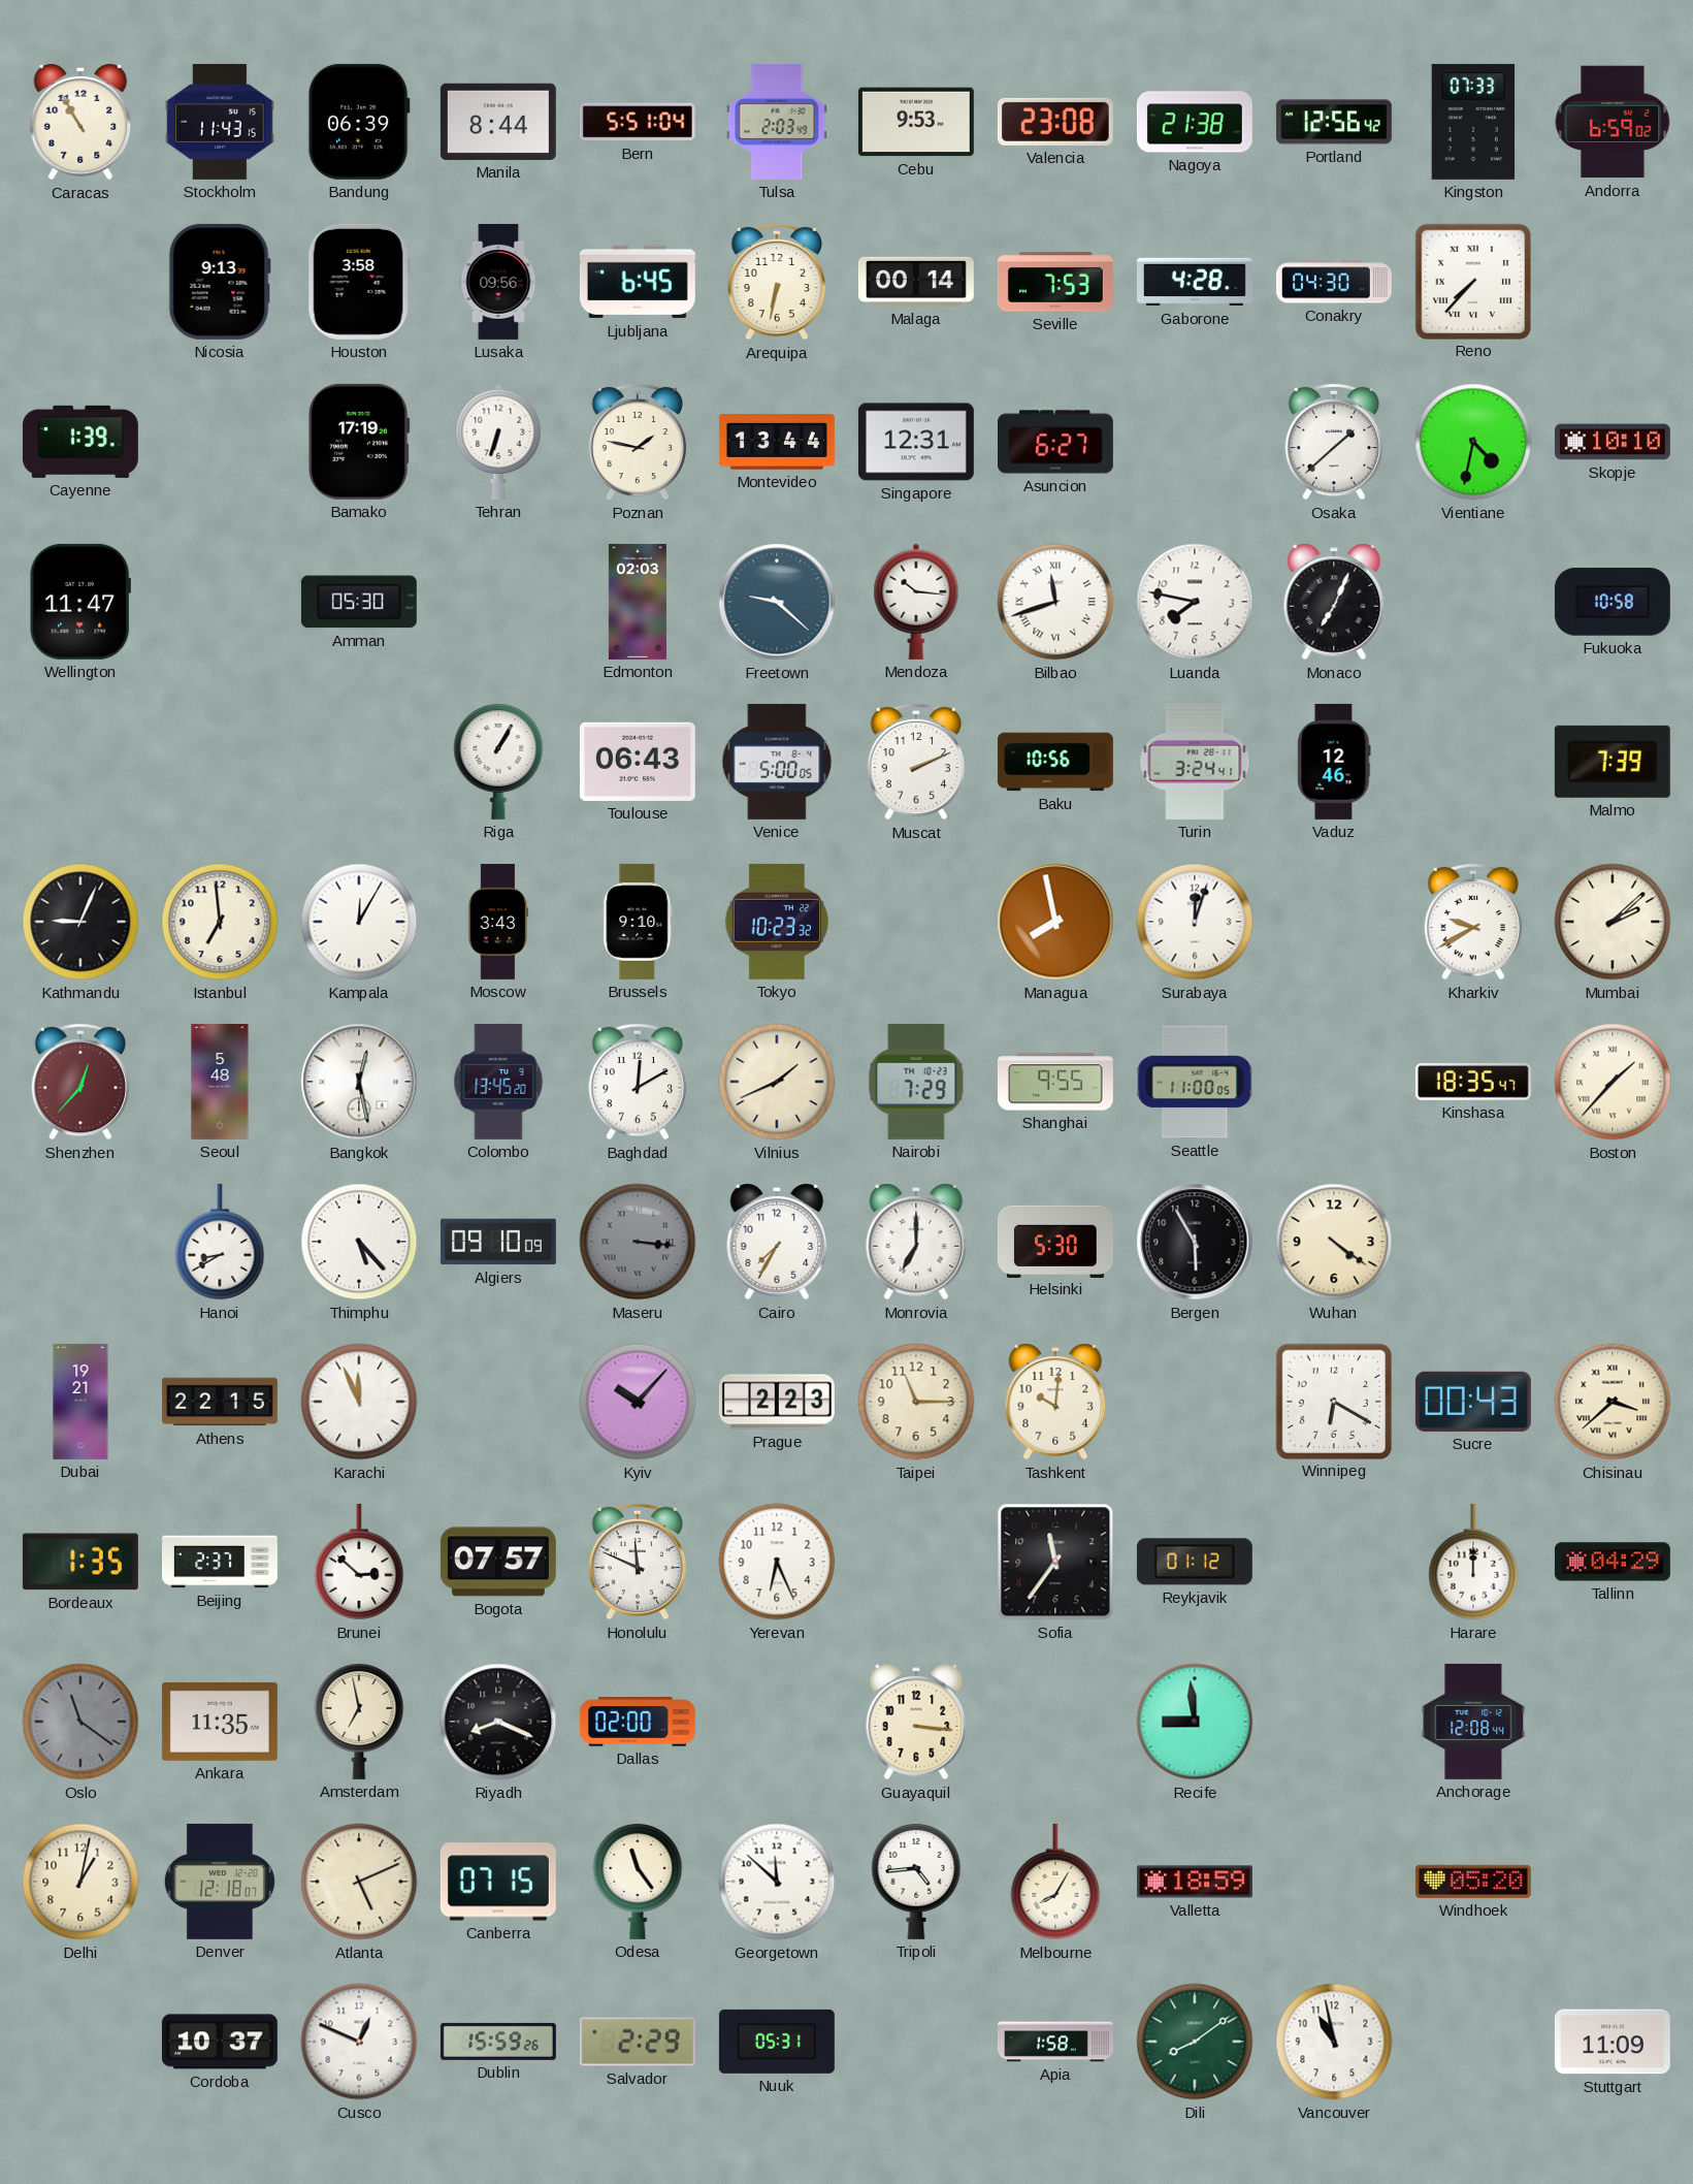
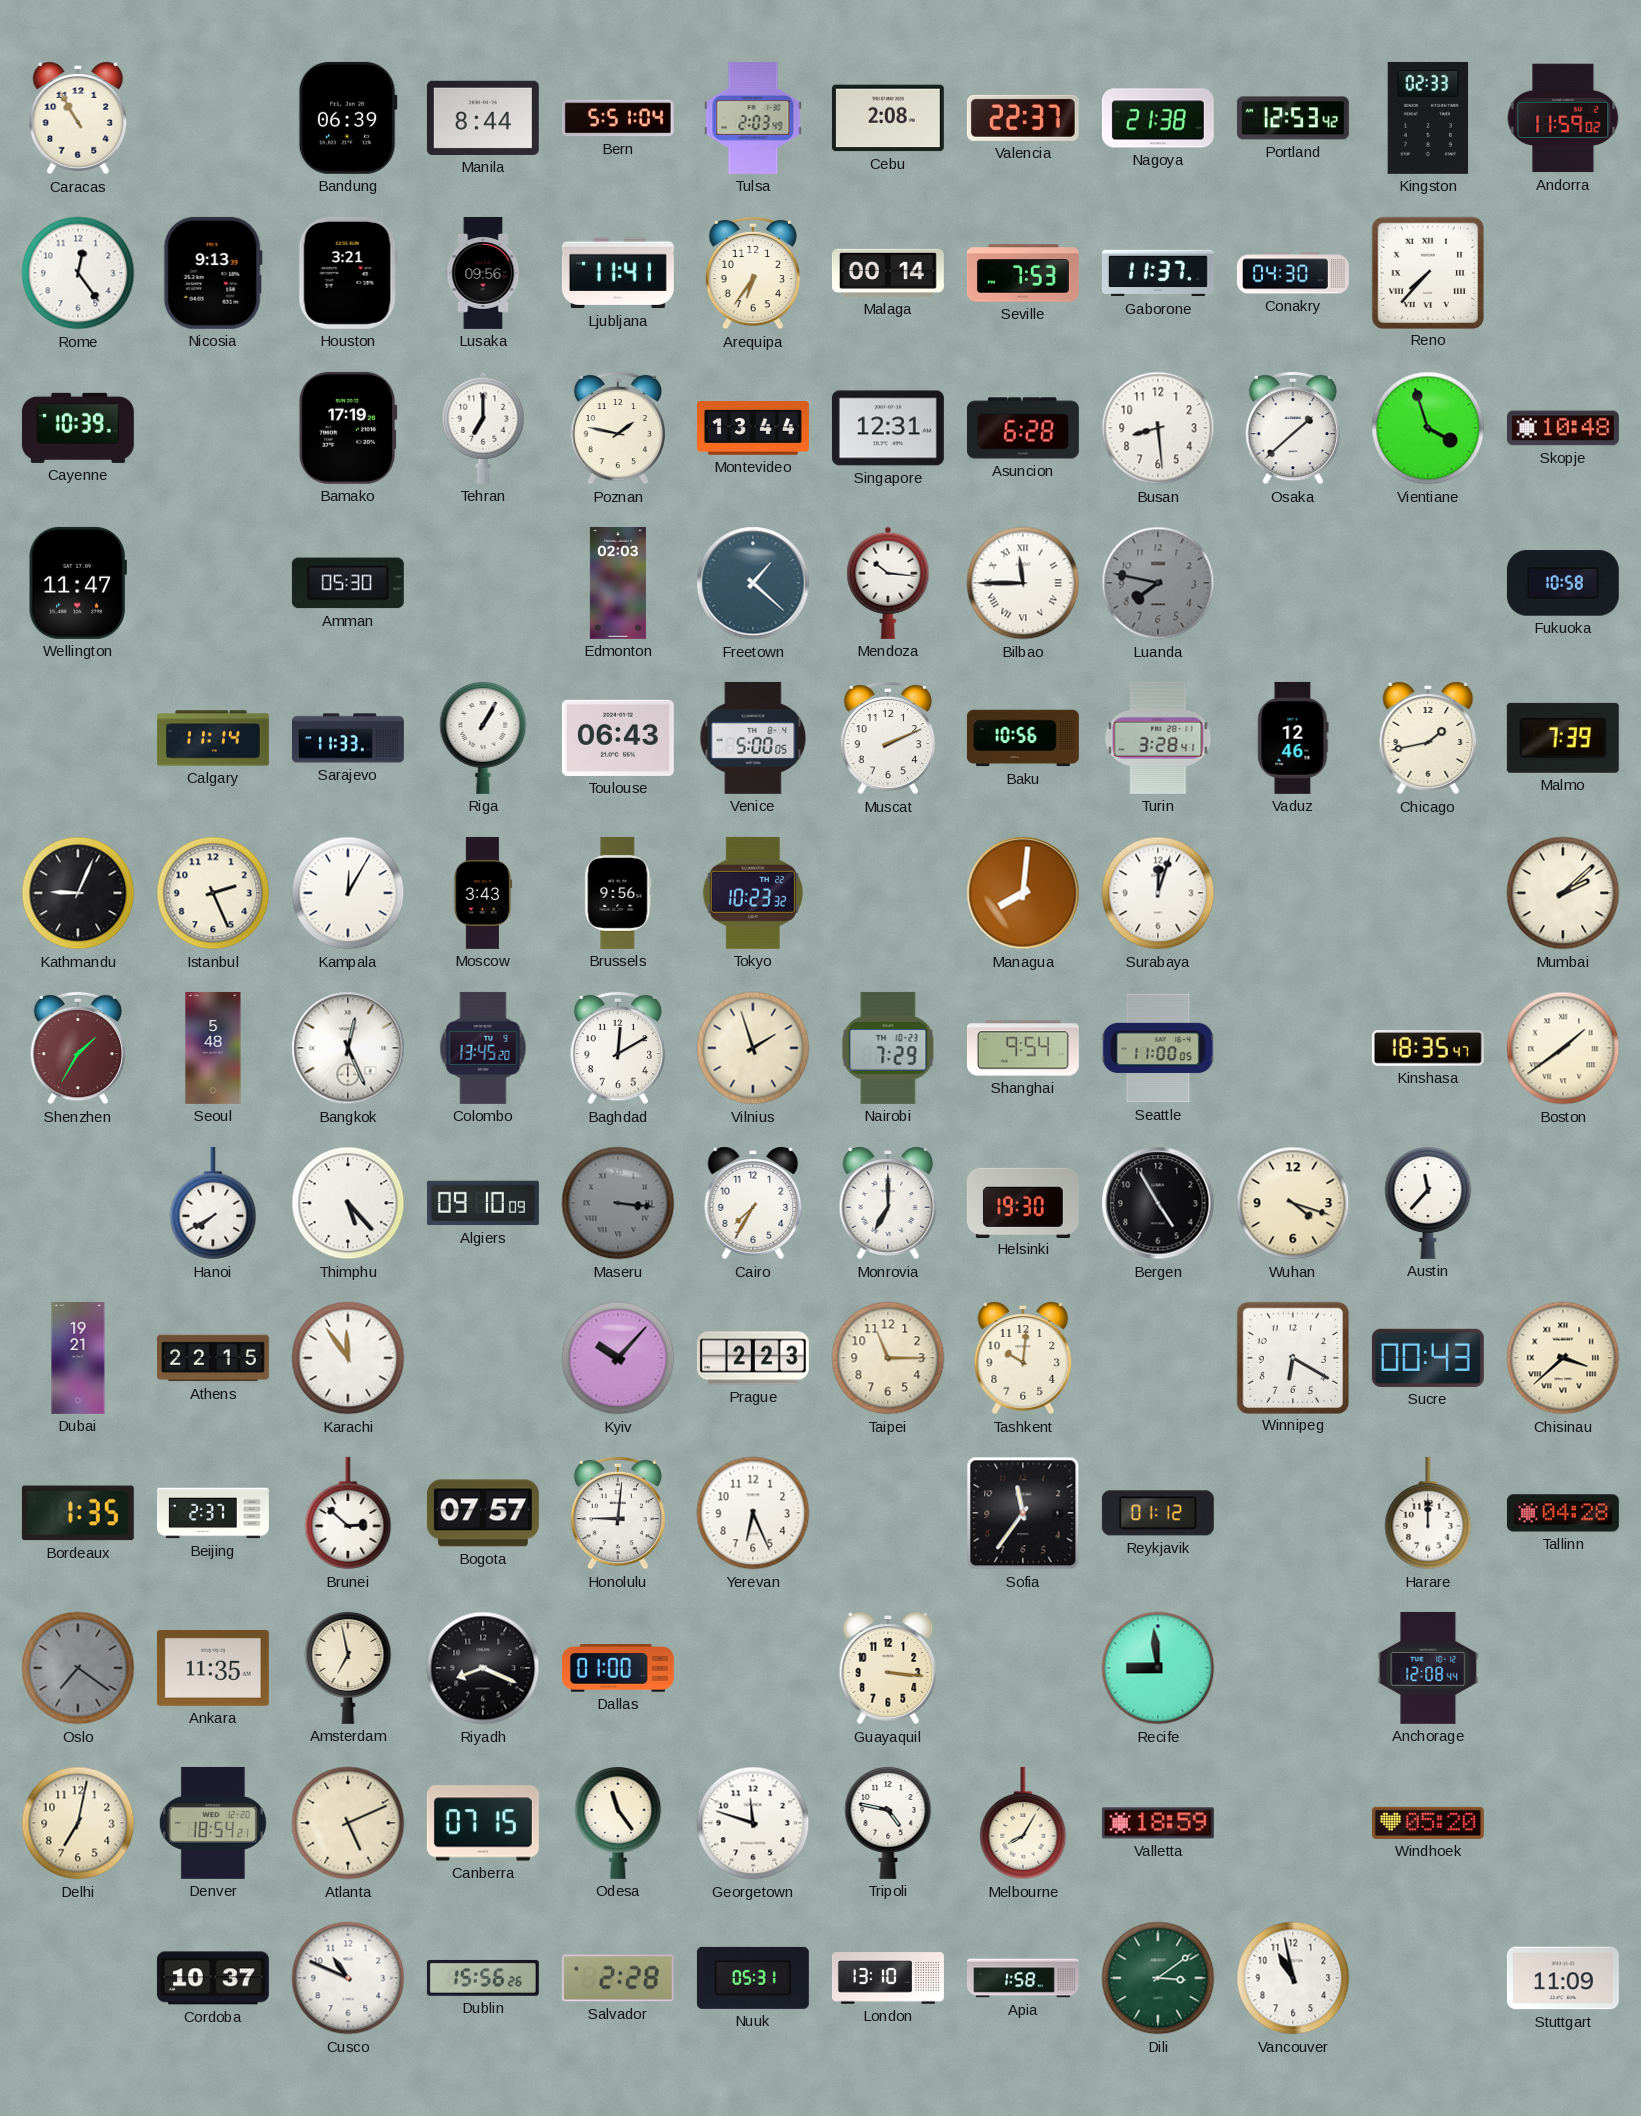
Stockholm: 11:43 -> none (220, 122)
Cebu: 9:53 -> 2:08 (888, 118)
Valencia: 23:08 -> 22:37 (1023, 118)
Portland: 12:56 -> 12:53 (1293, 118)
Kingston: 07:33 -> 02:33 (1428, 118)
Andorra: 6:59 -> 11:59 (1563, 118)
Rome: none -> 12:24 (78, 273)
Houston: 3:58 -> 3:21 (348, 273)
Ljubljana: 6:45 -> 11:41 (618, 273)
Arequipa: 6:32 -> 6:36 (753, 273)
Gaborone: 4:28 -> 11:37 (1158, 273)
Cayenne: 1:39 -> 10:39 (78, 428)
Tehran: 6:33 -> 7:00 (483, 428)
Asuncion: 6:27 -> 6:28 (1023, 428)
Busan: none -> 8:29 (1158, 428)
Vientiane: 4:32 -> 3:57 (1428, 428)
Skopje: 10:10 -> 10:48 (1563, 428)
Freetown: 9:22 -> 1:22 (753, 583)
Bilbao: 11:42 -> 11:45 (1023, 583)
Luanda dial: white -> grey (1158, 583)
Monaco: 7:04 -> none (1334, 602)
Calgary: none -> 11:14 (213, 738)
Sarajevo: none -> 11:33 (348, 738)
Turin: 3:24 -> 3:28 (1158, 738)
Chicago: none -> 1:43 (1428, 738)
Istanbul: 6:59 -> 2:26 (213, 893)
Brussels: 9:10 -> 9:56 (618, 893)
Managua: 7:58 -> 8:01 (1023, 893)
Kharkiv: 9:40 -> none (1473, 922)
Shenzhen: 12:37 -> 1:35 (78, 1048)
Bangkok: 12:28 -> 12:26 (348, 1048)
Vilnius: 1:41 -> 1:57 (753, 1048)
Shanghai: 9:55 -> 9:54 (1023, 1048)
Boston: 1:37 -> 1:39 (1563, 1048)
Hanoi: 8:40 -> 7:40 (213, 1203)
Helsinki: 5:30 -> 19:30 (1023, 1202)
Bergen: 5:55 -> 4:55 (1158, 1203)
Wuhan: 4:21 -> 4:18 (1293, 1203)
Austin: none -> 11:37 (1428, 1202)
Karachi: 11:56 -> 11:54 (348, 1358)
Honolulu: 11:49 -> 9:01 (618, 1513)
Tallinn: 04:29 -> 04:28 (1563, 1513)
Oslo: 11:21 -> 7:21 (78, 1668)
Dallas: 02:00 -> 01:00 (618, 1668)
Delhi: 1:02 -> 7:02 (78, 1823)
Denver: 12:18 -> 18:54 (213, 1823)
Georgetown: 11:52 -> 11:48 (753, 1823)
Tripoli: 4:44 -> 4:47 (888, 1822)
Cusco: 12:49 -> 10:49 (348, 1978)
Dublin: 15:59 -> 15:56 (483, 1978)
Salvador: 2:29 -> 2:28 (618, 1978)
London: none -> 13:10 (888, 1978)
Dili: 8:09 -> 3:09 (1158, 1978)
